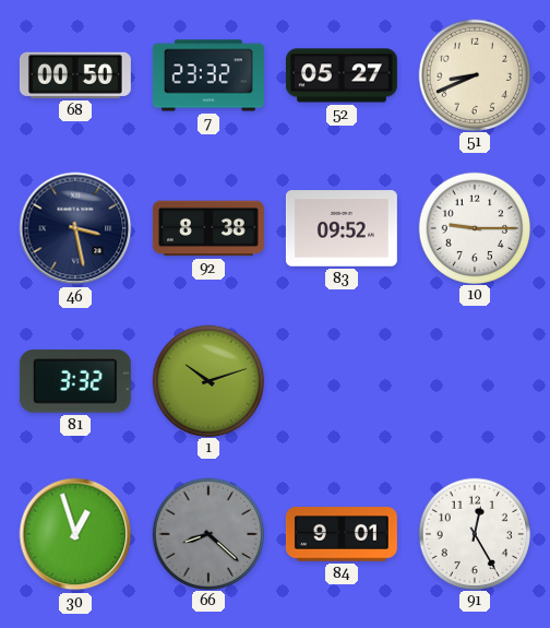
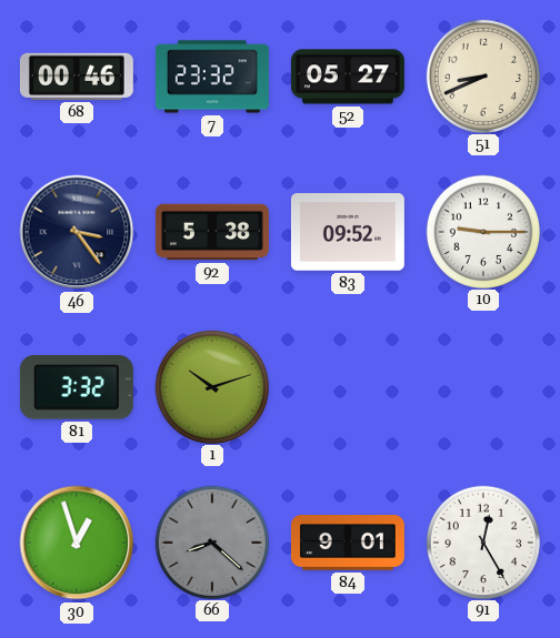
68: 00:50 -> 00:46 (77, 77)
46: 3:28 -> 3:24 (77, 232)
92: 8:38 -> 5:38 (212, 232)
